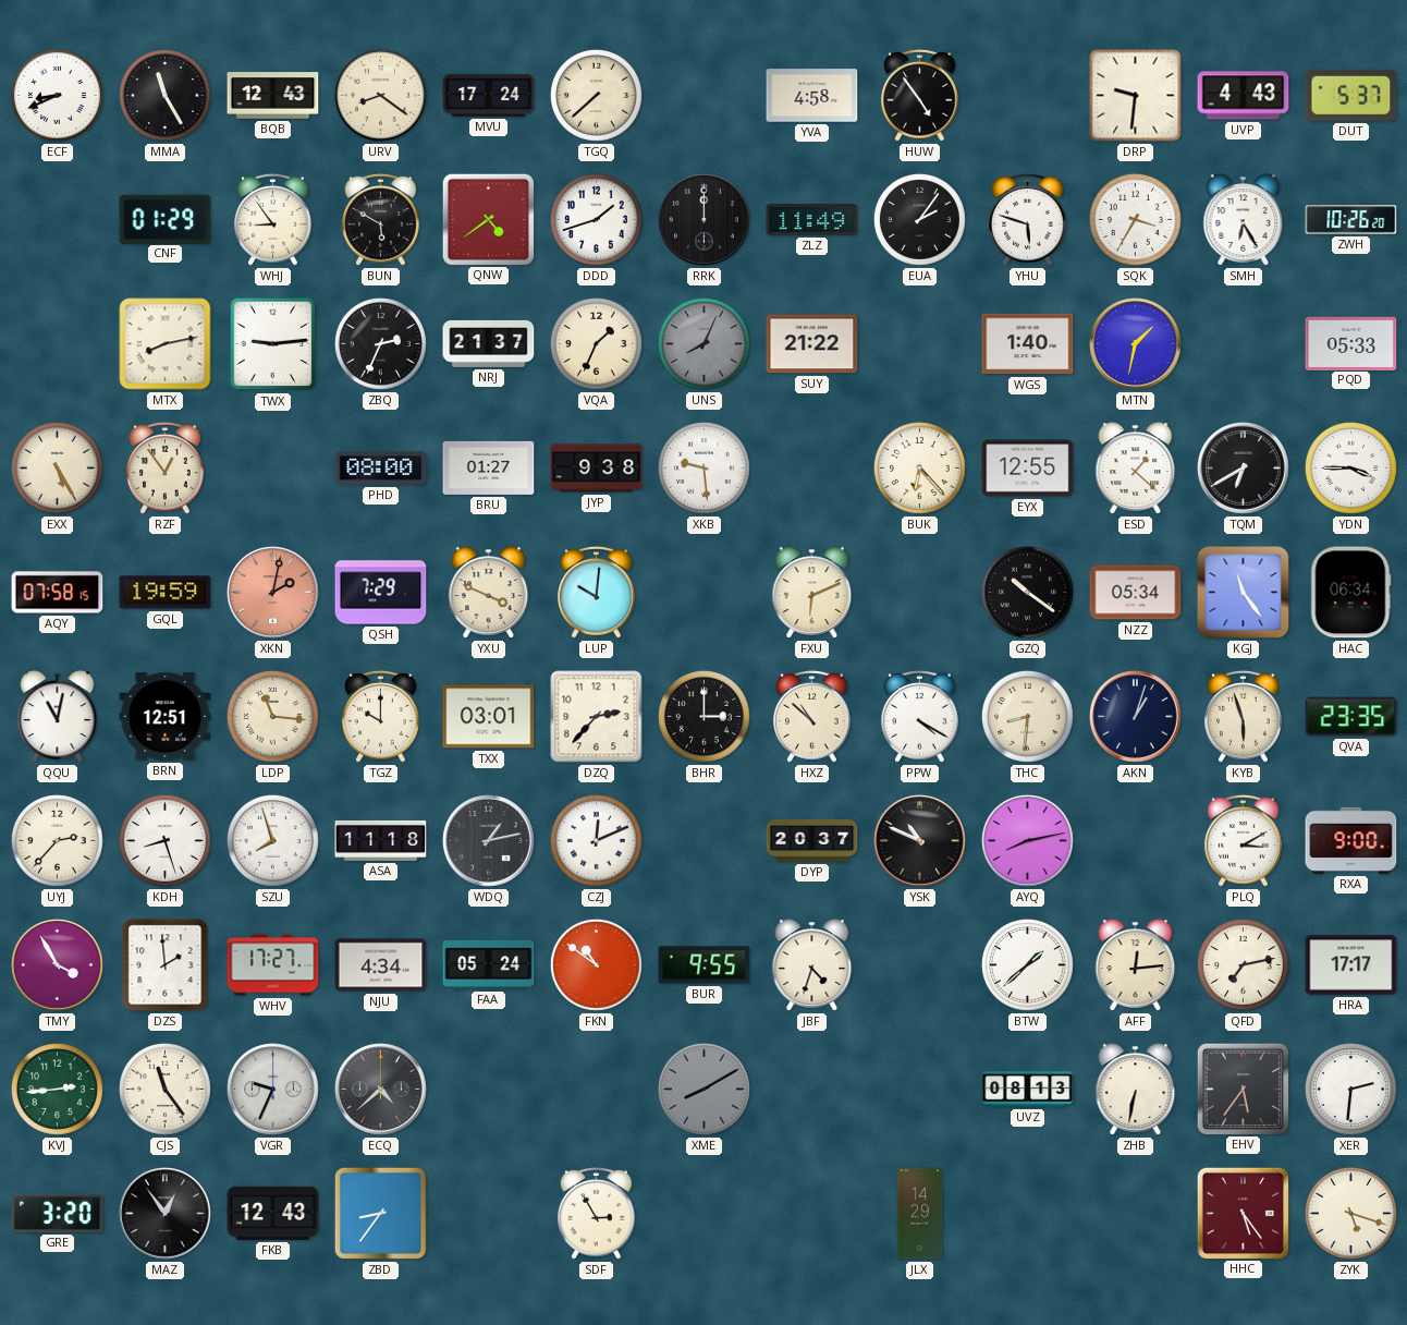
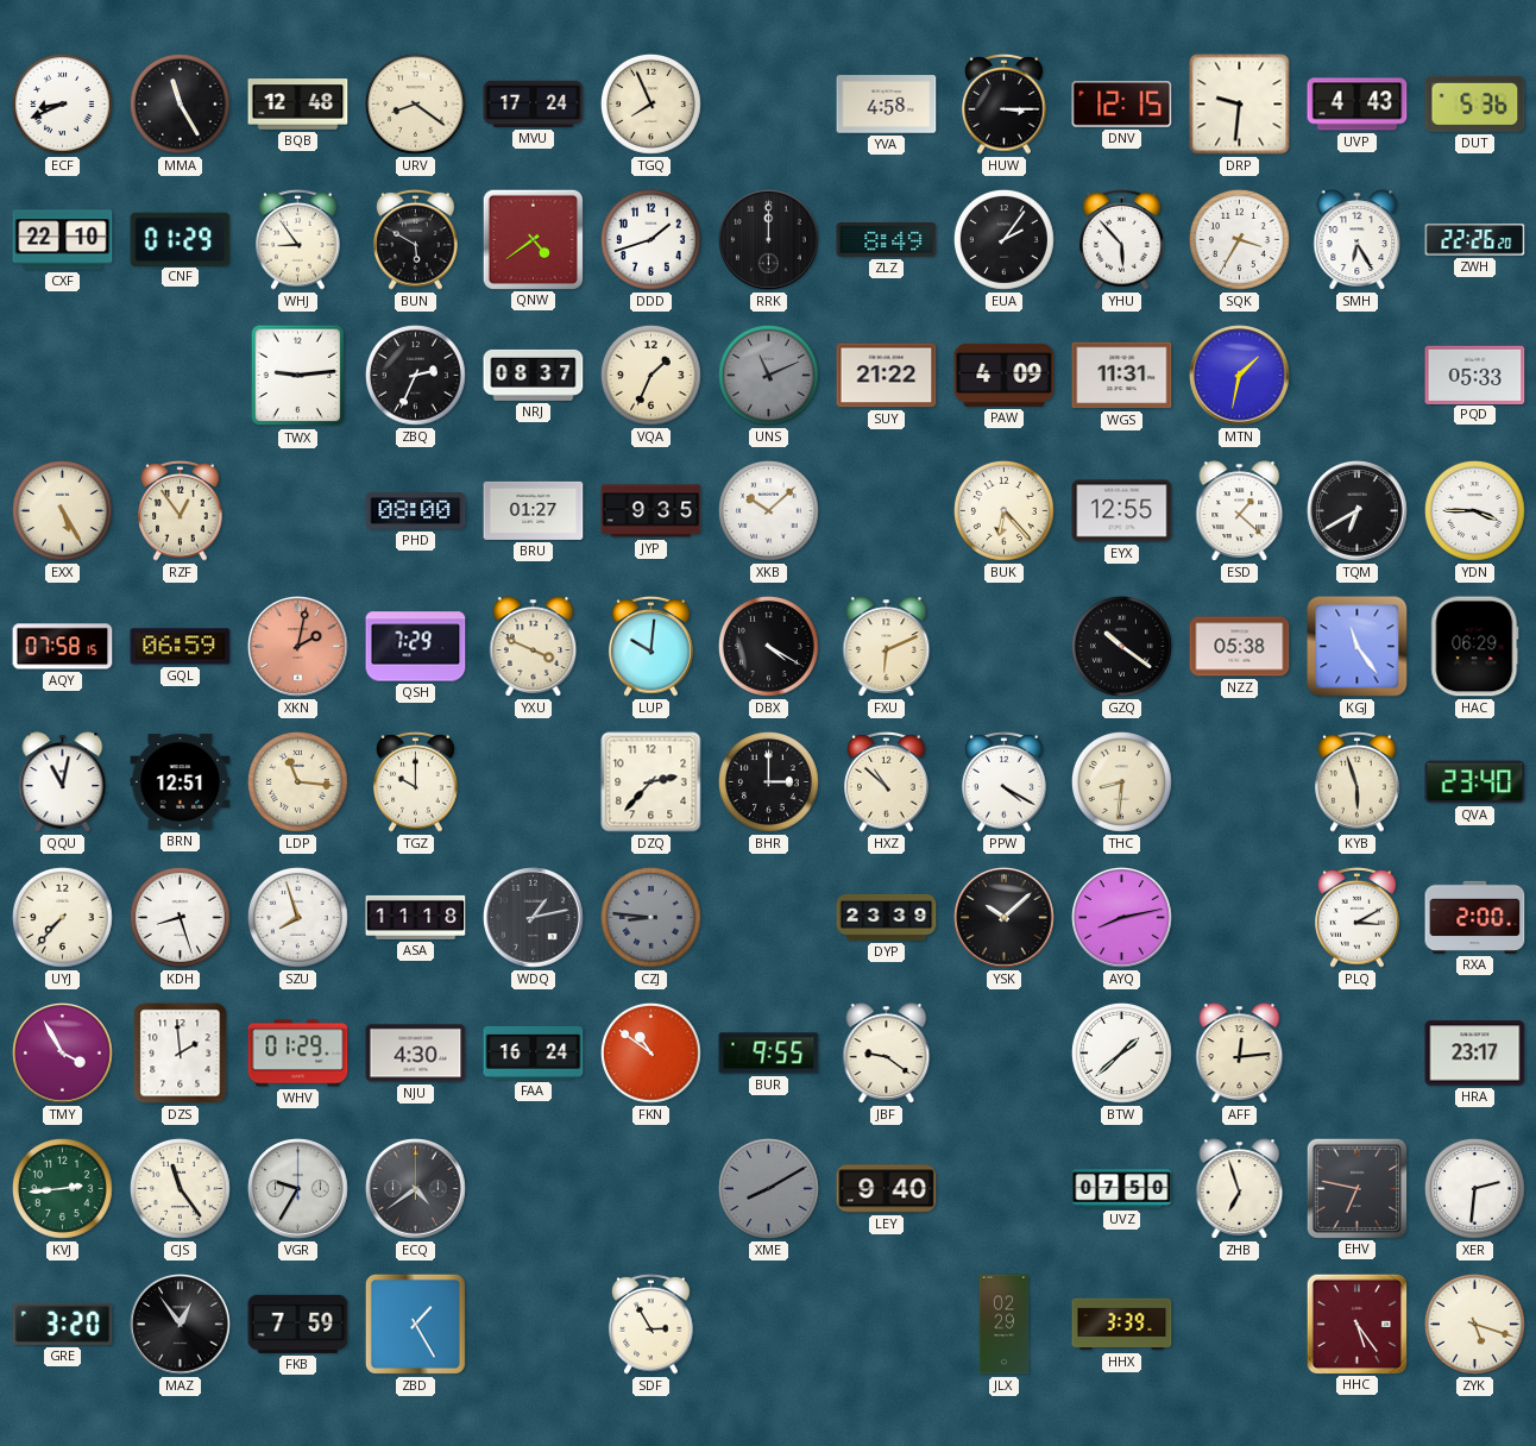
BQB: 12:43 -> 12:48 (298, 105)
TGQ: 7:38 -> 7:56 (650, 103)
HUW: 4:54 -> 3:15 (1005, 105)
DNV: none -> 12:15 (1122, 105)
DUT: 5:37 -> 5:36 (1475, 103)
CXF: none -> 22:10 (63, 240)
ZLZ: 11:49 -> 8:49 (887, 239)
YHU: 5:48 -> 5:53 (1122, 240)
ZWH: 10:26 -> 22:26 (1475, 240)
MTX: 8:13 -> none (166, 344)
NRJ: 21:37 -> 08:37 (534, 375)
UNS: 8:04 -> 11:11 (768, 375)
PAW: none -> 4:09 (1005, 375)
WGS: 1:40 -> 11:31 (1122, 376)
JYP: 9:38 -> 9:35 (651, 511)
XKB: 9:29 -> 10:08 (768, 510)
GQL: 19:59 -> 06:59 (181, 647)
DBX: none -> 4:20 (768, 646)
NZZ: 05:34 -> 05:38 (1240, 647)
HAC: 06:34 -> 06:29 (1475, 647)
TXX: 03:01 -> none (489, 717)
AKN: 1:03 -> none (1136, 717)
QVA: 23:35 -> 23:40 (1475, 782)
UYJ: 2:37 -> 7:37 (62, 917)
CZJ: 12:11 -> 8:46 (650, 917)
CZJ dial: white -> grey (650, 917)
DYP: 20:37 -> 23:39 (887, 918)
YSK: 10:49 -> 10:08 (1005, 918)
RXA: 9:00 -> 2:00 (1475, 917)
WHV: 17:27 -> 01:29 (298, 1054)
NJU: 4:34 -> 4:30 (416, 1054)
FAA: 05:24 -> 16:24 (534, 1052)
JBF: 4:33 -> 9:21 (887, 1054)
QFD: 7:13 -> none (1243, 964)
HRA: 17:17 -> 23:17 (1475, 1054)
VGR: 9:34 -> 9:35 (298, 1189)
ECQ: 4:38 -> 4:39 (416, 1189)
LEY: none -> 9:40 (887, 1189)
UVZ: 08:13 -> 07:50 (1122, 1189)
ZHB: 6:32 -> 6:57 (1240, 1189)
EHV: 5:36 -> 6:47 (1356, 1188)
FKB: 12:43 -> 7:59 (298, 1324)
ZBD: 8:36 -> 1:25 (415, 1324)
JLX: 14:29 -> 02:29 (1005, 1325)
HHX: none -> 3:39 (1122, 1325)
